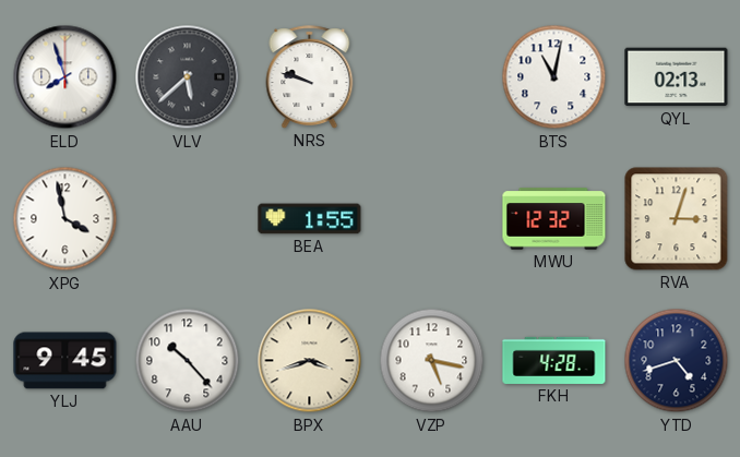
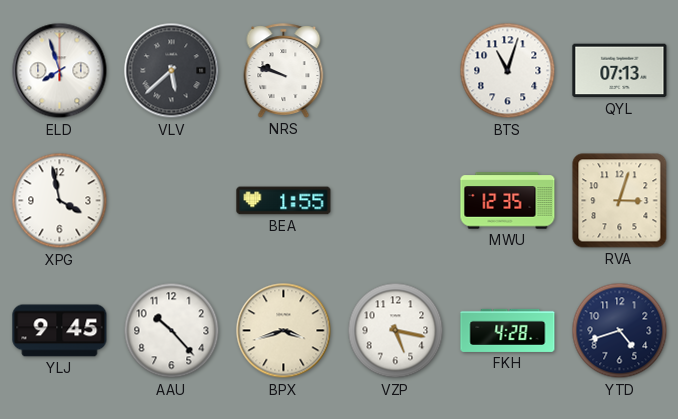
BTS: 11:02 -> 11:03 (508, 71)
QYL: 02:13 -> 07:13 (620, 71)
MWU: 12:32 -> 12:35 (508, 201)
